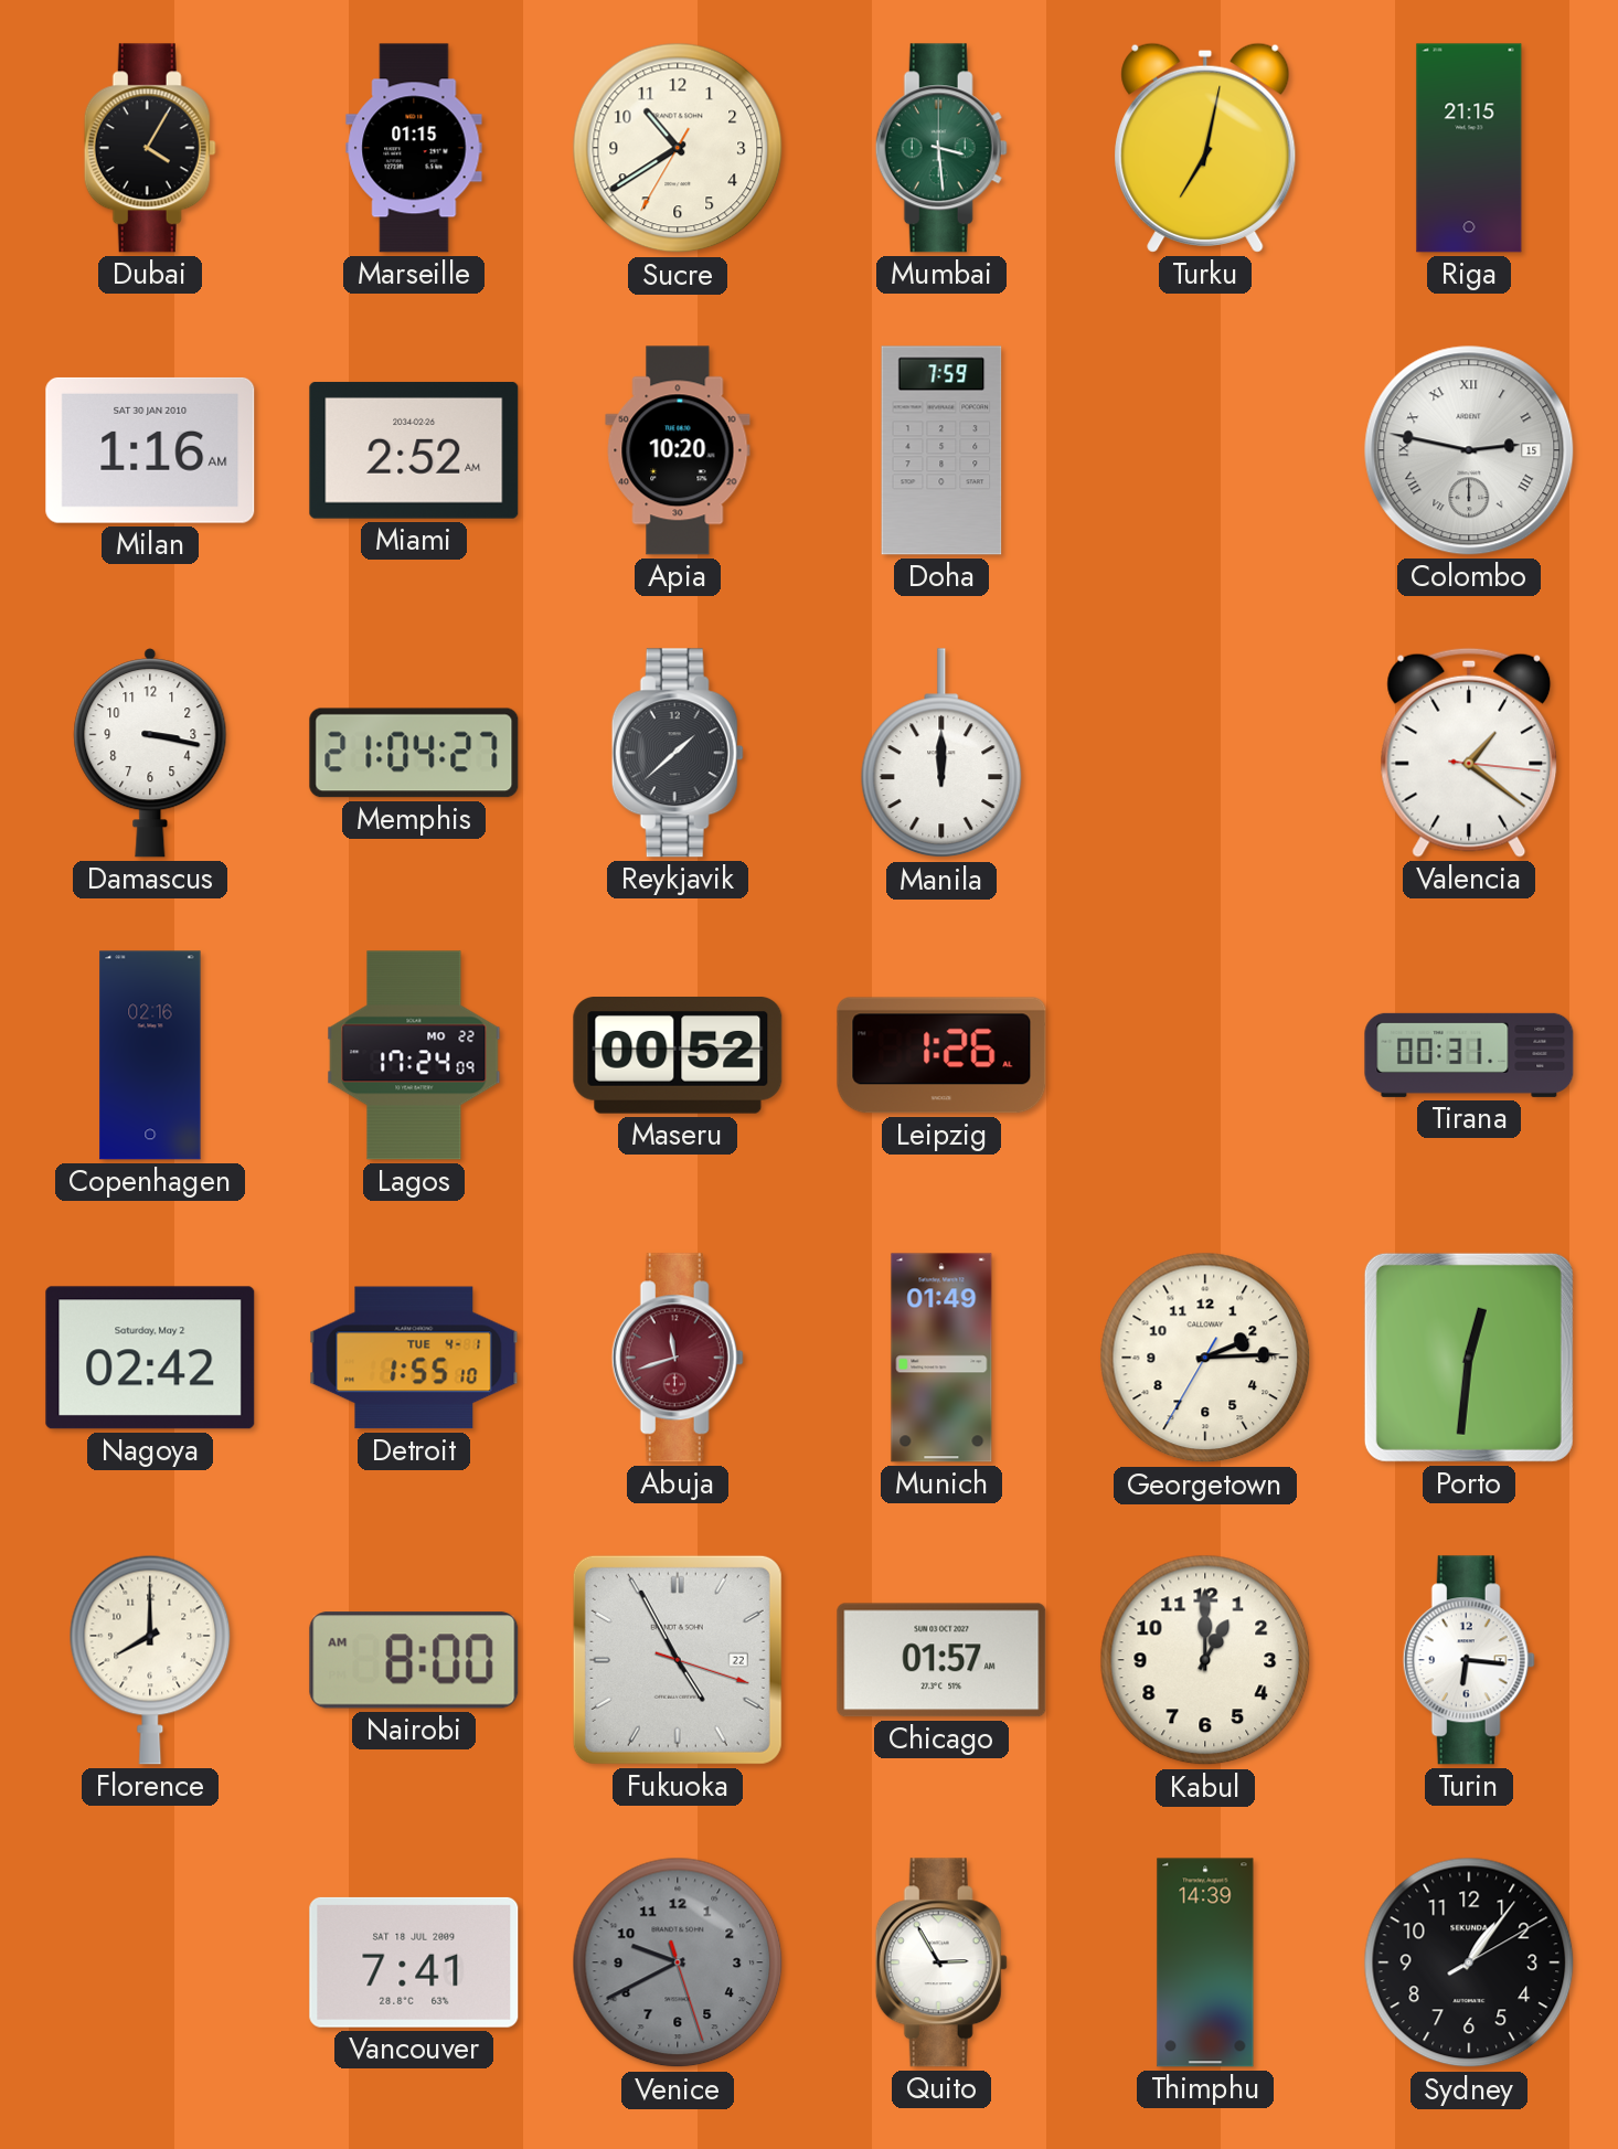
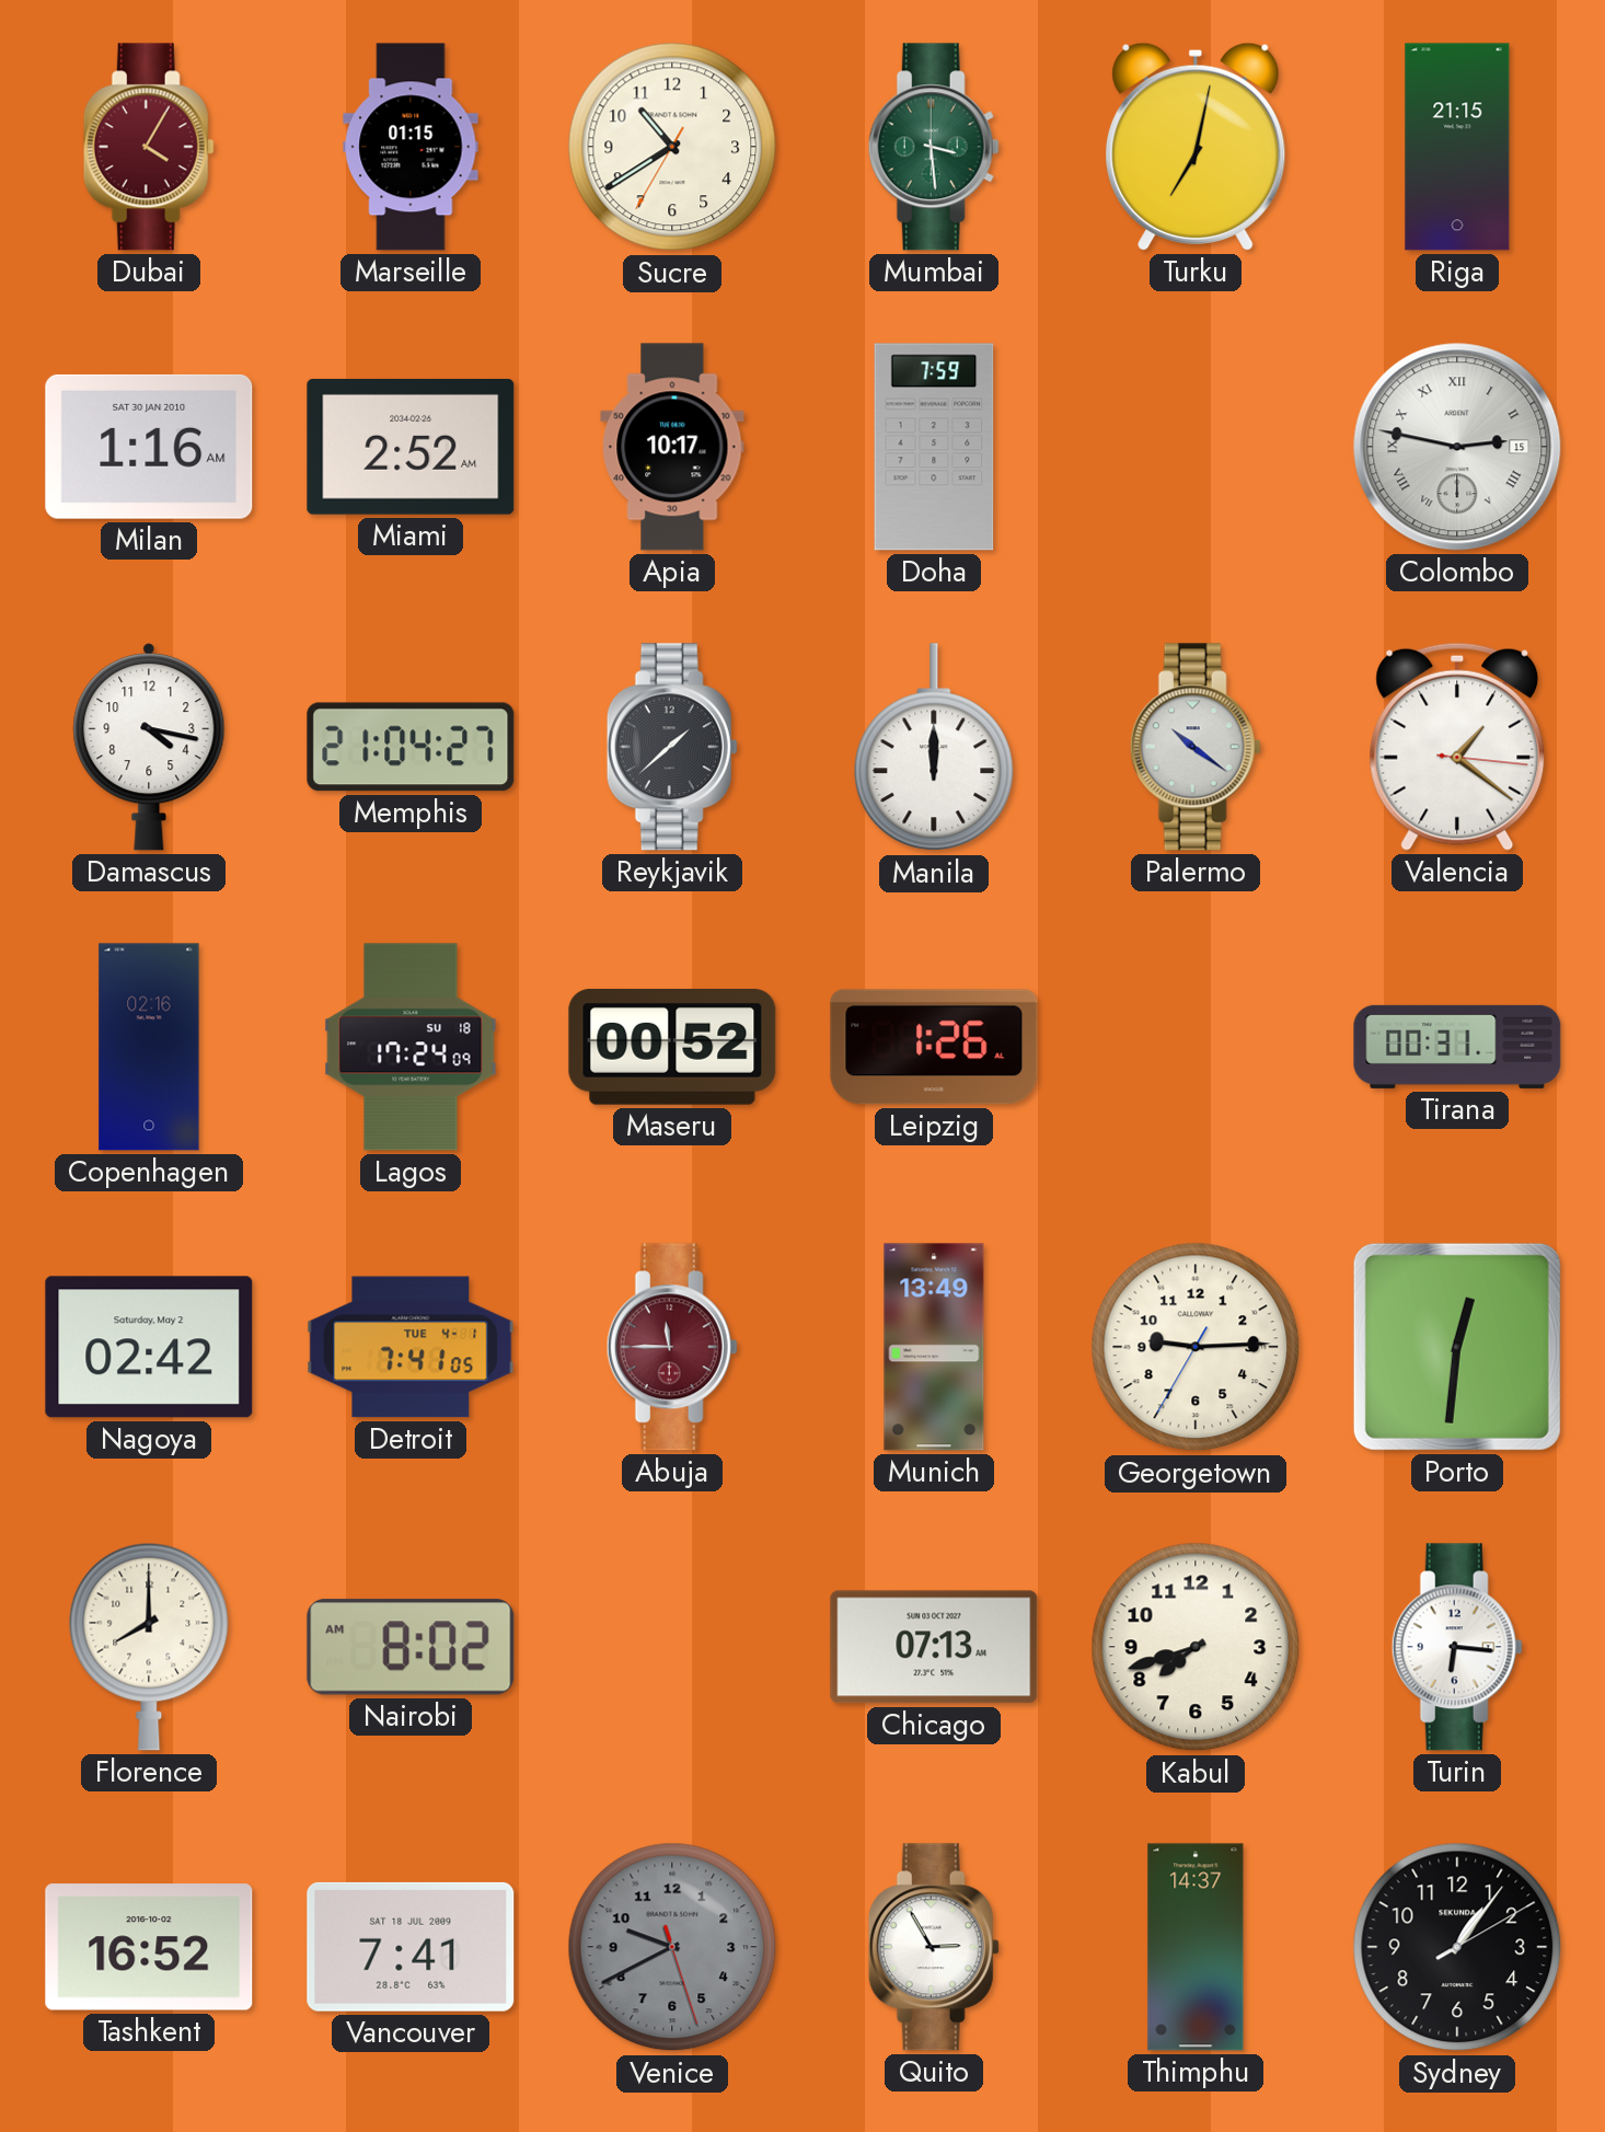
Dubai dial: black -> burgundy (149, 147)
Apia: 10:20 -> 10:17 (672, 447)
Damascus: 3:17 -> 4:17 (149, 747)
Palermo: none -> 10:21 (1196, 747)
Lagos date: MO 22 -> SU 18 (411, 1047)
Detroit: 1:55 -> 7:41 (411, 1347)
Abuja: 11:42 -> 11:45 (672, 1347)
Munich: 01:49 -> 13:49 (934, 1347)
Georgetown: 2:14 -> 9:14 (1196, 1347)
Nairobi: 8:00 -> 8:02 (411, 1647)
Fukuoka: 4:55 -> none (678, 1660)
Chicago: 01:57 -> 07:13 (934, 1647)
Kabul: 1:00 -> 7:42 (1196, 1647)
Tashkent: none -> 16:52 (149, 1947)
Thimphu: 14:39 -> 14:37 (1196, 1947)
